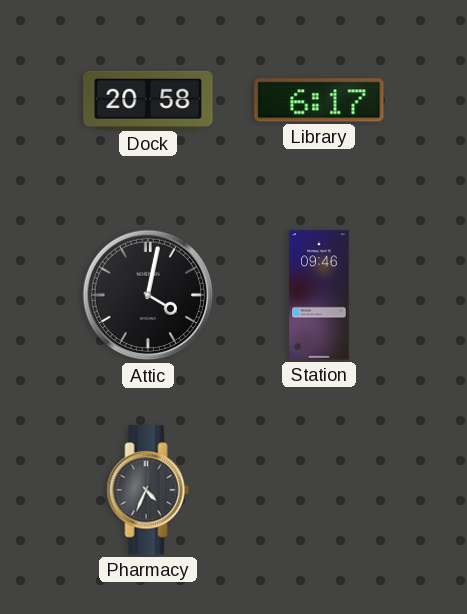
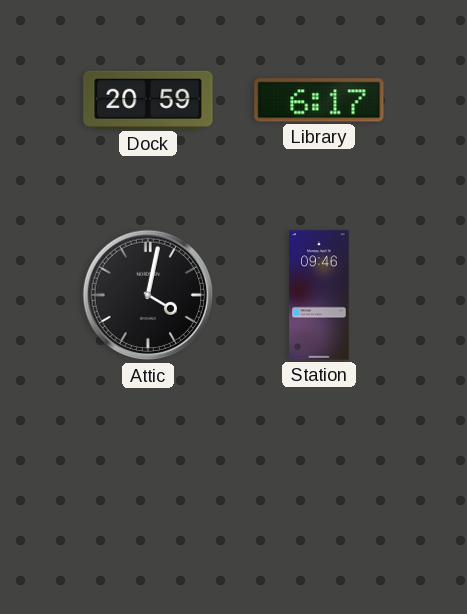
Dock: 20:58 -> 20:59 (148, 100)
Pharmacy: 4:34 -> none (148, 490)
